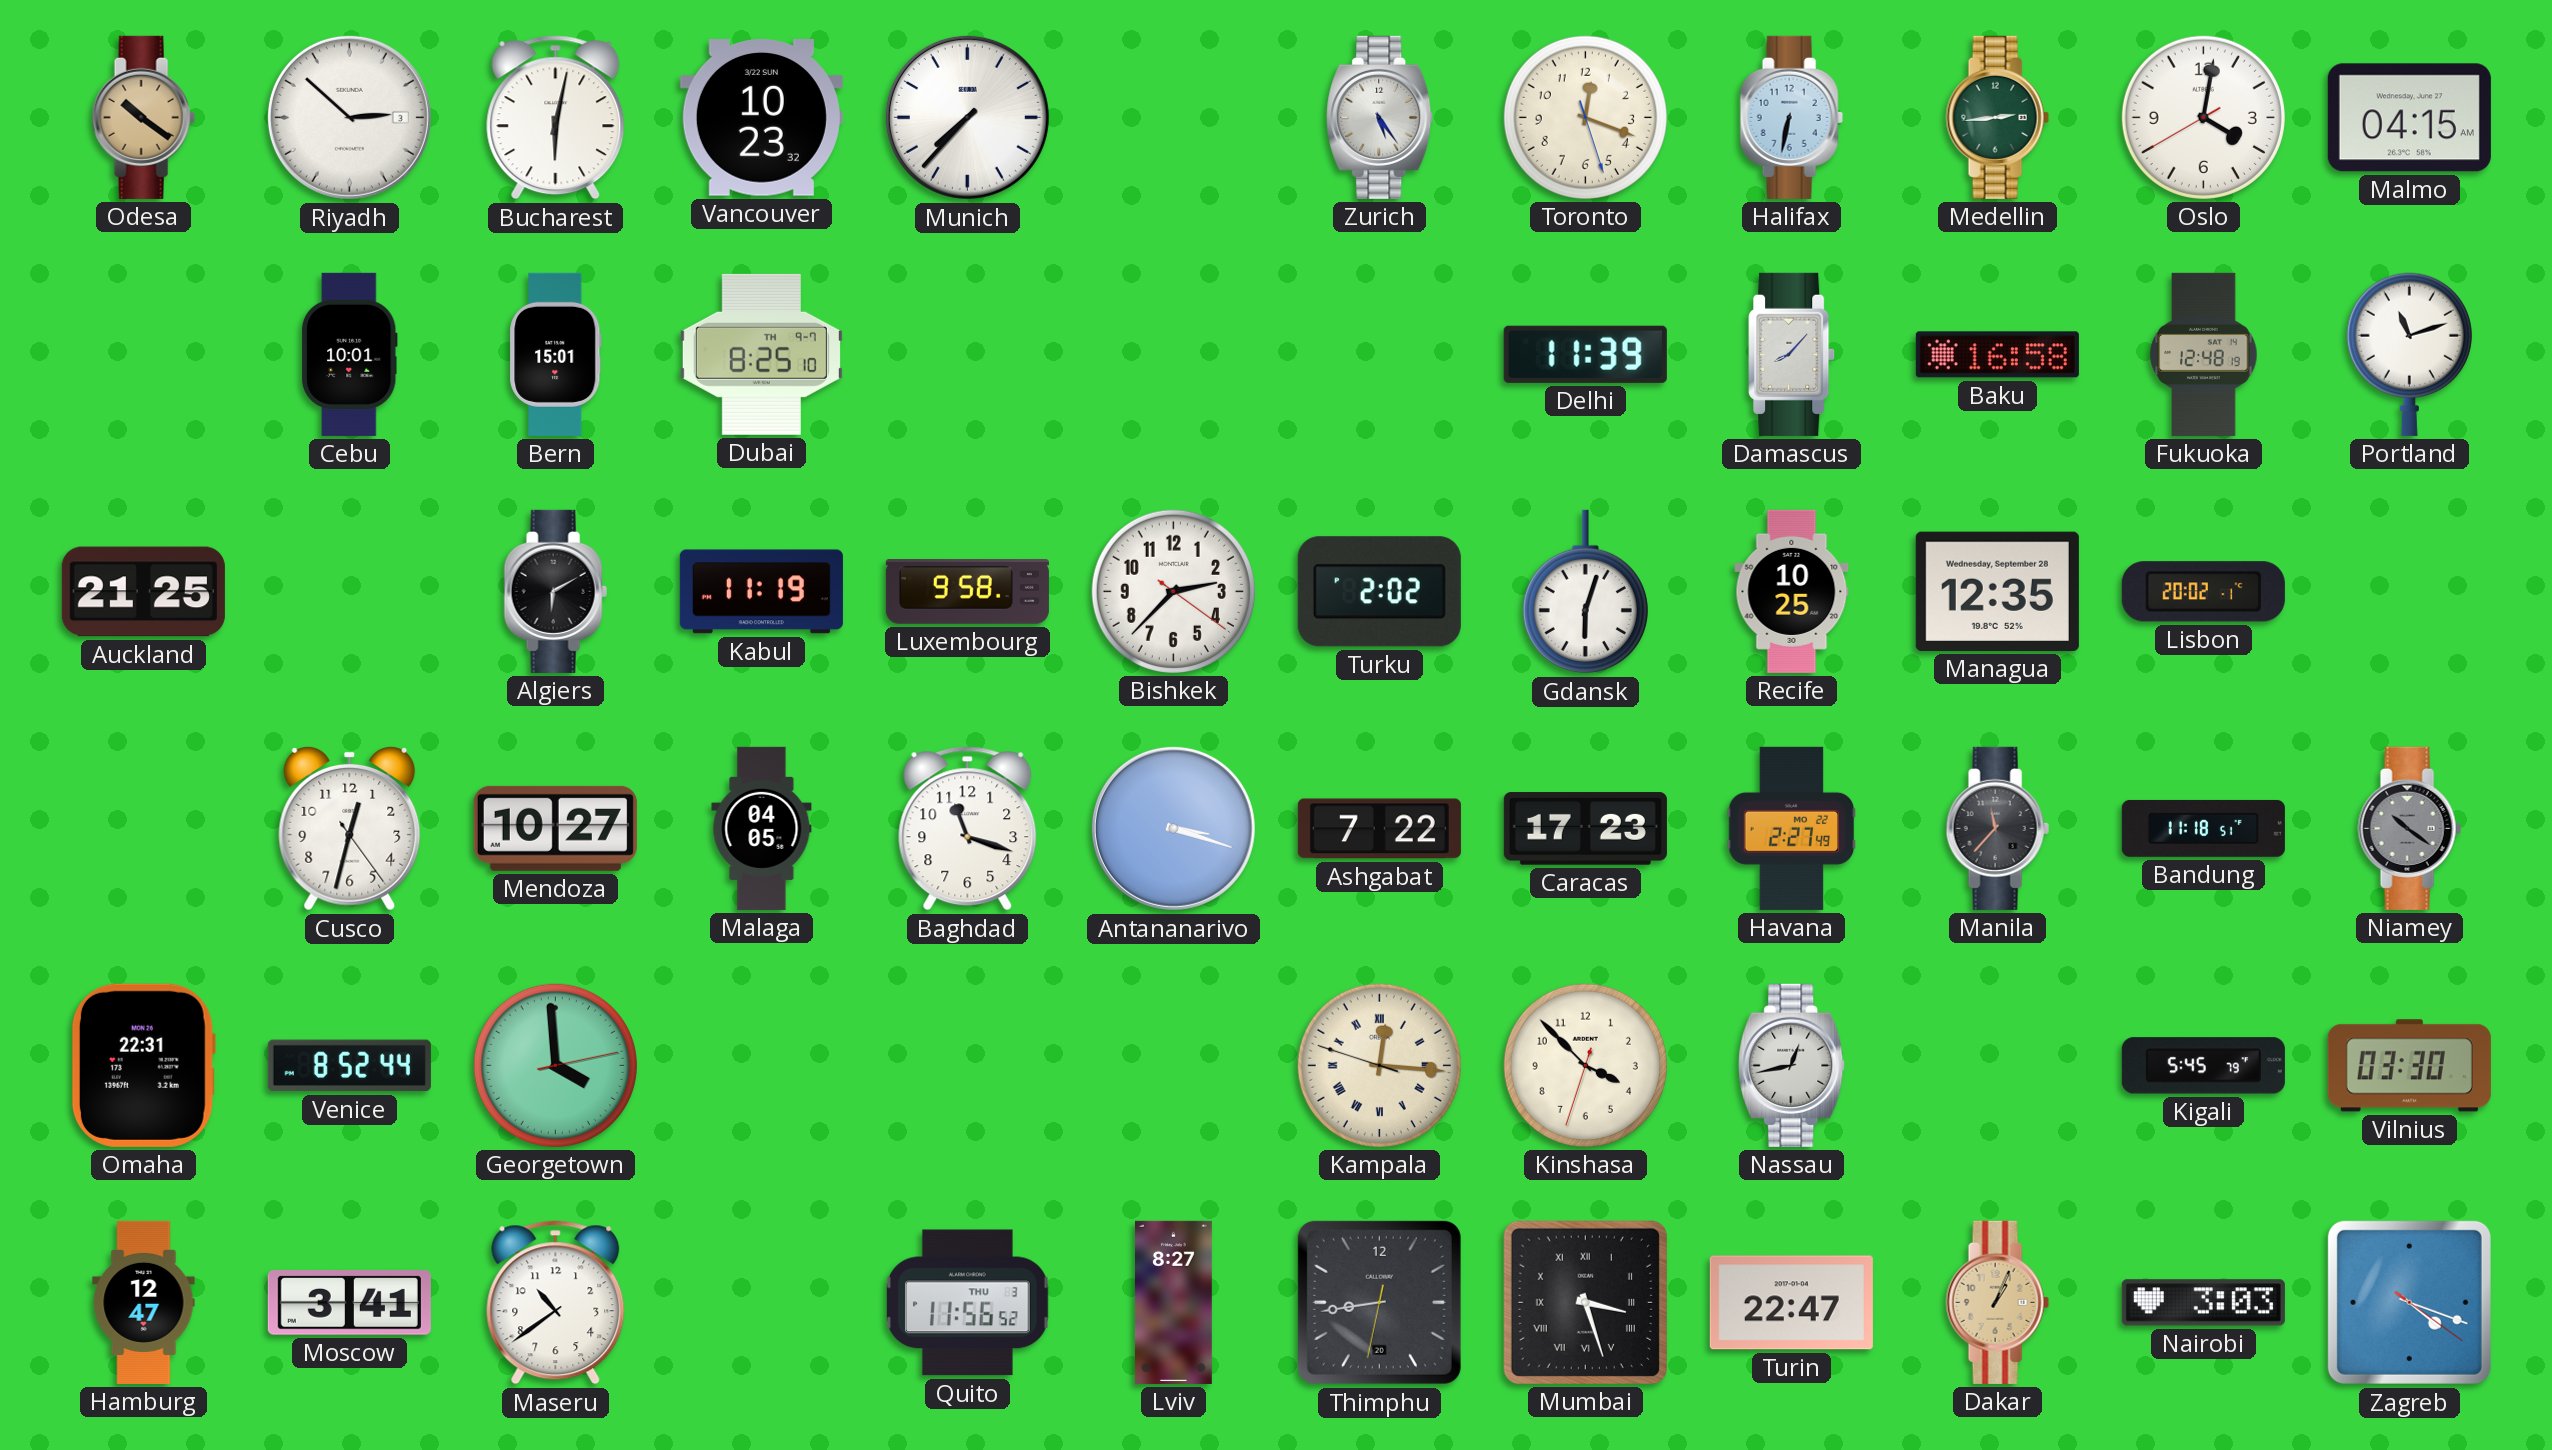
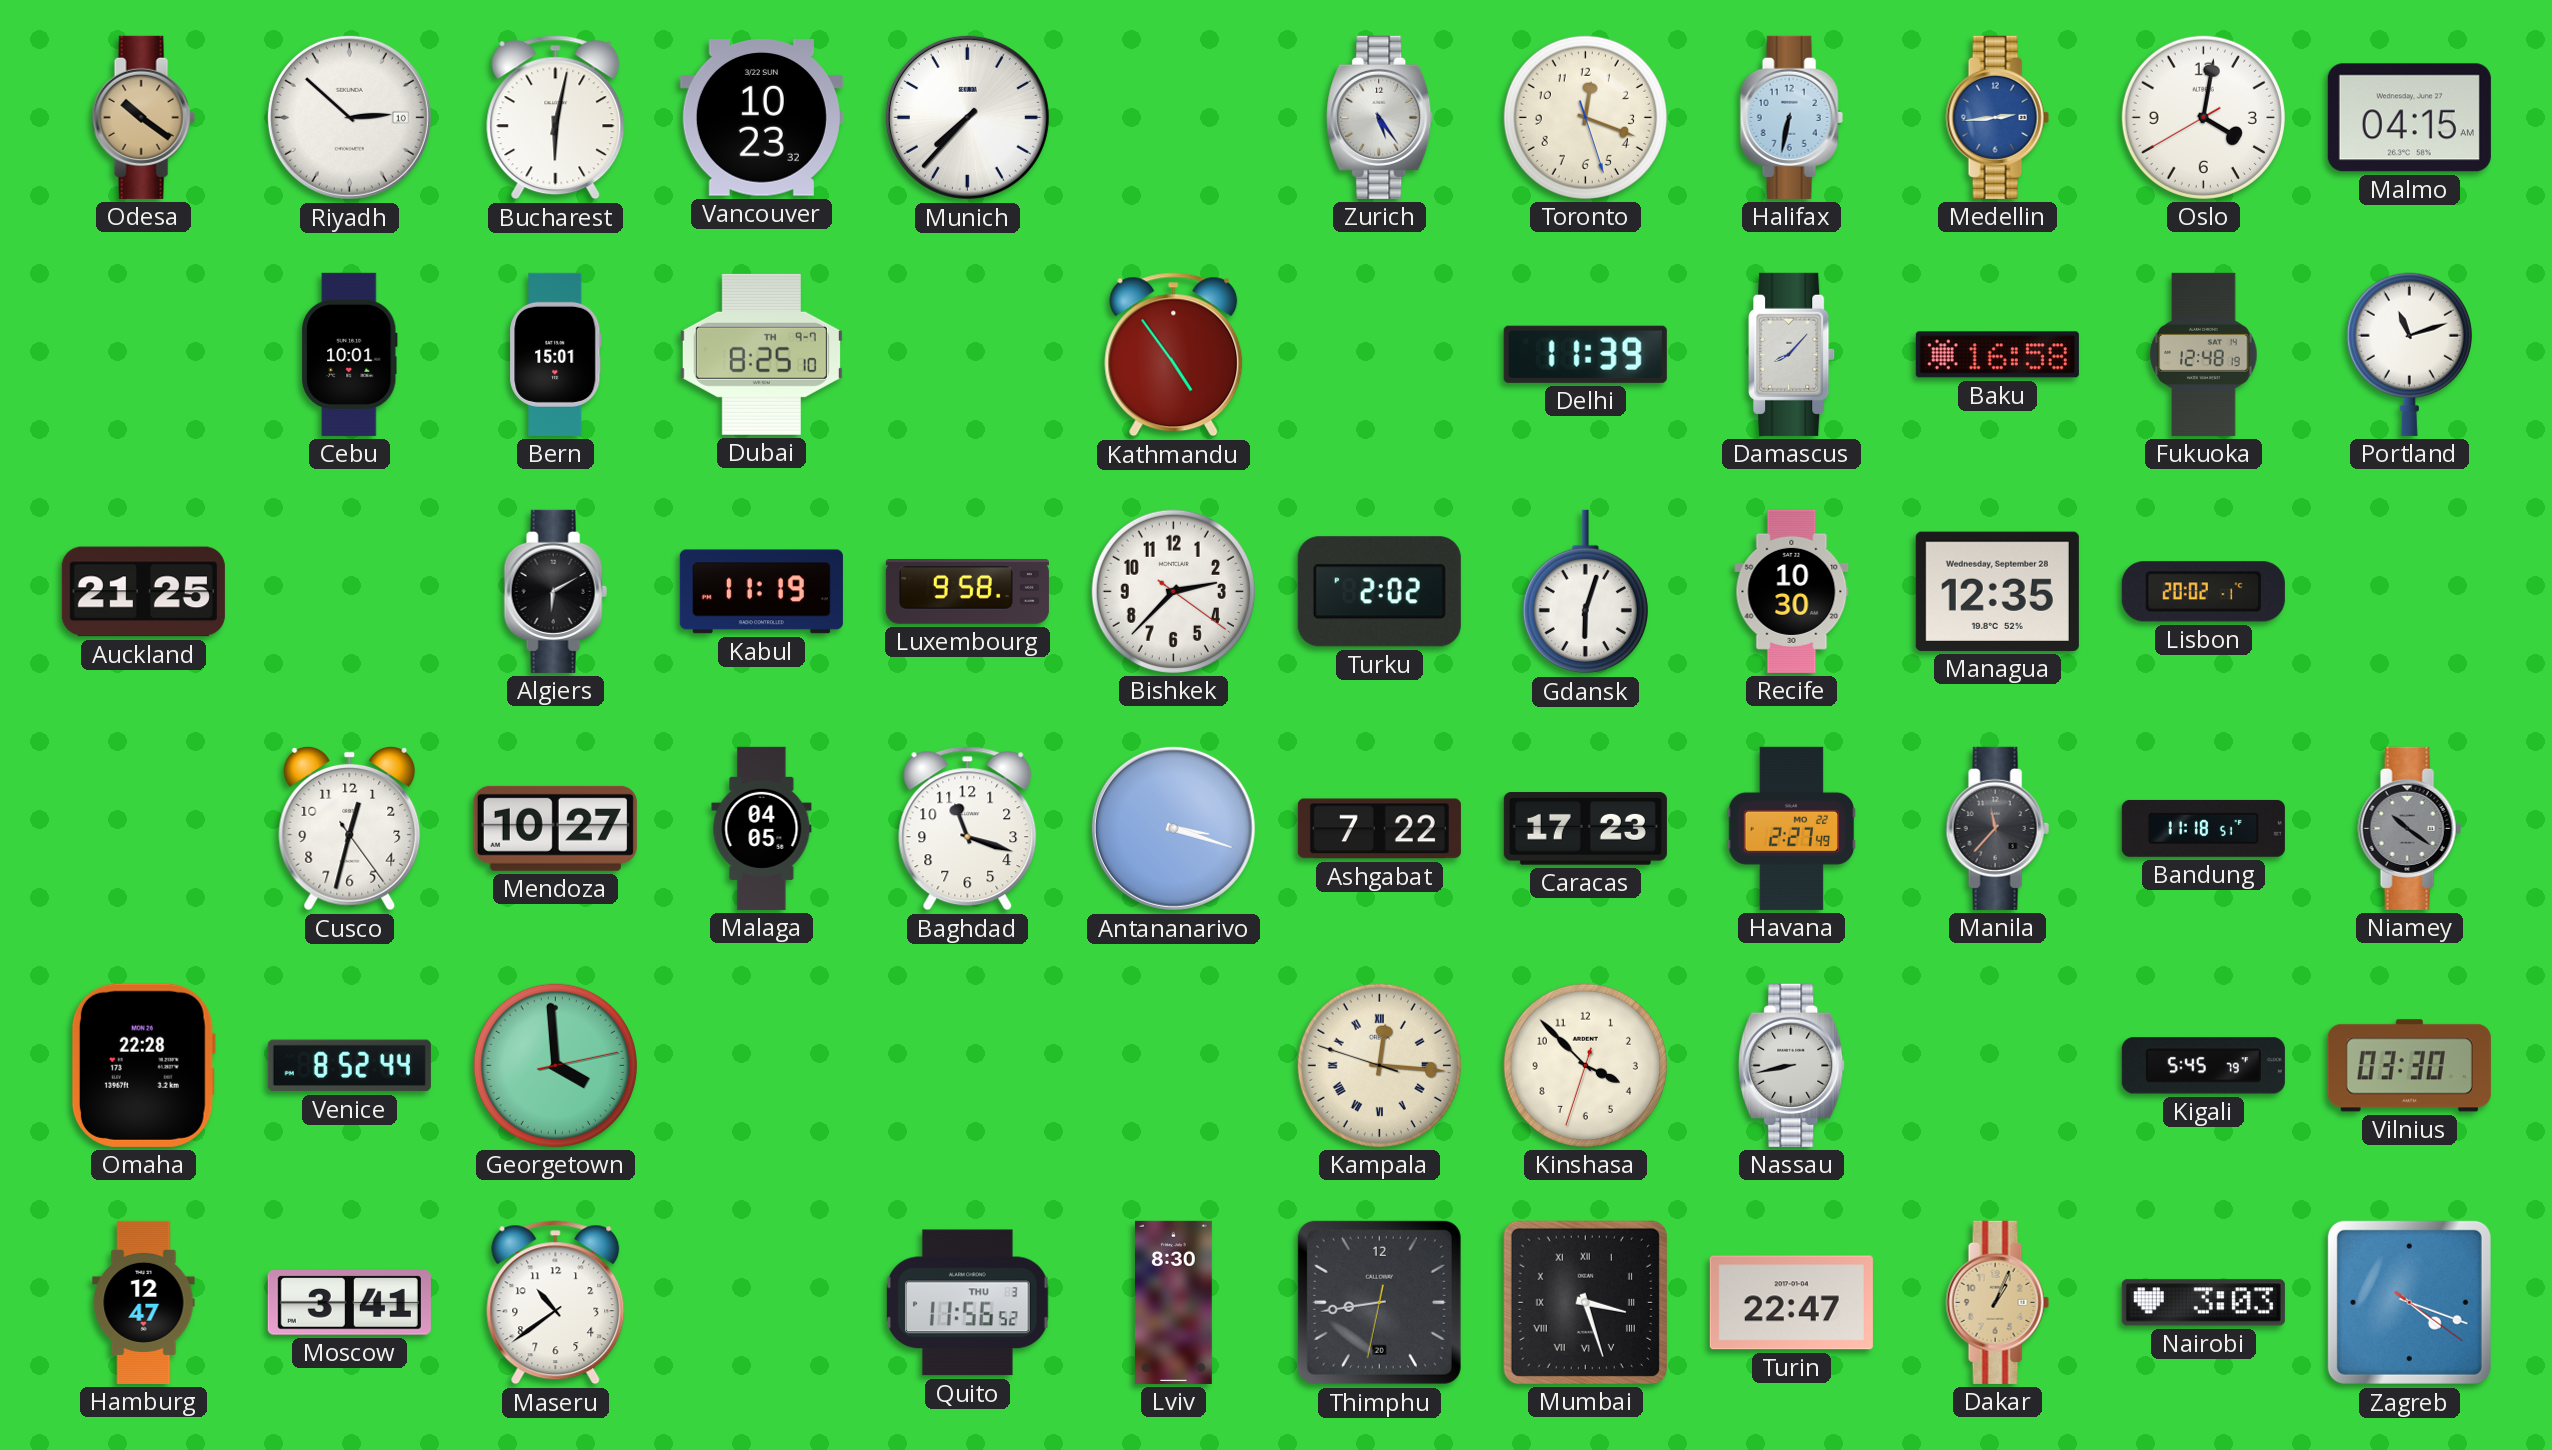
Riyadh date: 3 -> 10 (349, 117)
Medellin dial: green -> blue (1997, 117)
Kathmandu: none -> 4:54 (1174, 355)
Recife: 10:25 -> 10:30 (1792, 591)
Omaha: 22:31 -> 22:28 (143, 1065)
Nassau: 12:43 -> 8:43 (1792, 1065)
Lviv: 8:27 -> 8:30 (1173, 1302)
